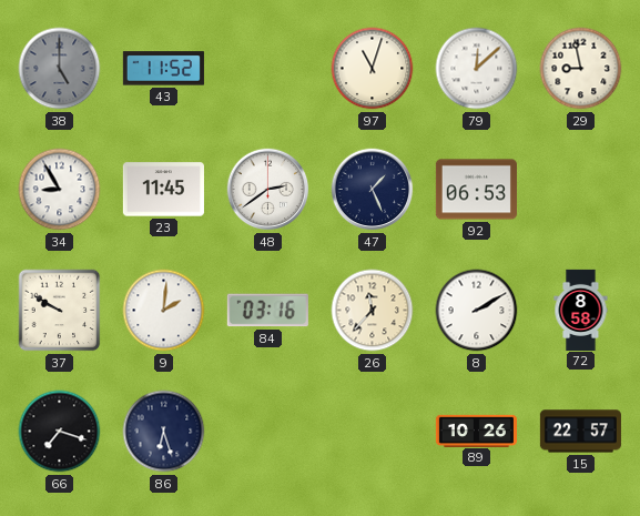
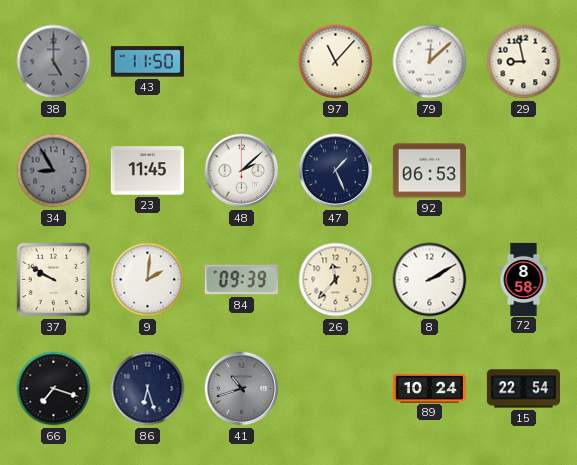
43: 11:52 -> 11:50 (147, 62)
97: 11:03 -> 11:07 (336, 62)
34 dial: white -> grey (54, 171)
48: 2:39 -> 2:08 (242, 171)
84: 03:16 -> 09:39 (241, 280)
41: none -> 10:42 (242, 389)
89: 10:26 -> 10:24 (429, 388)
15: 22:57 -> 22:54 (523, 389)
